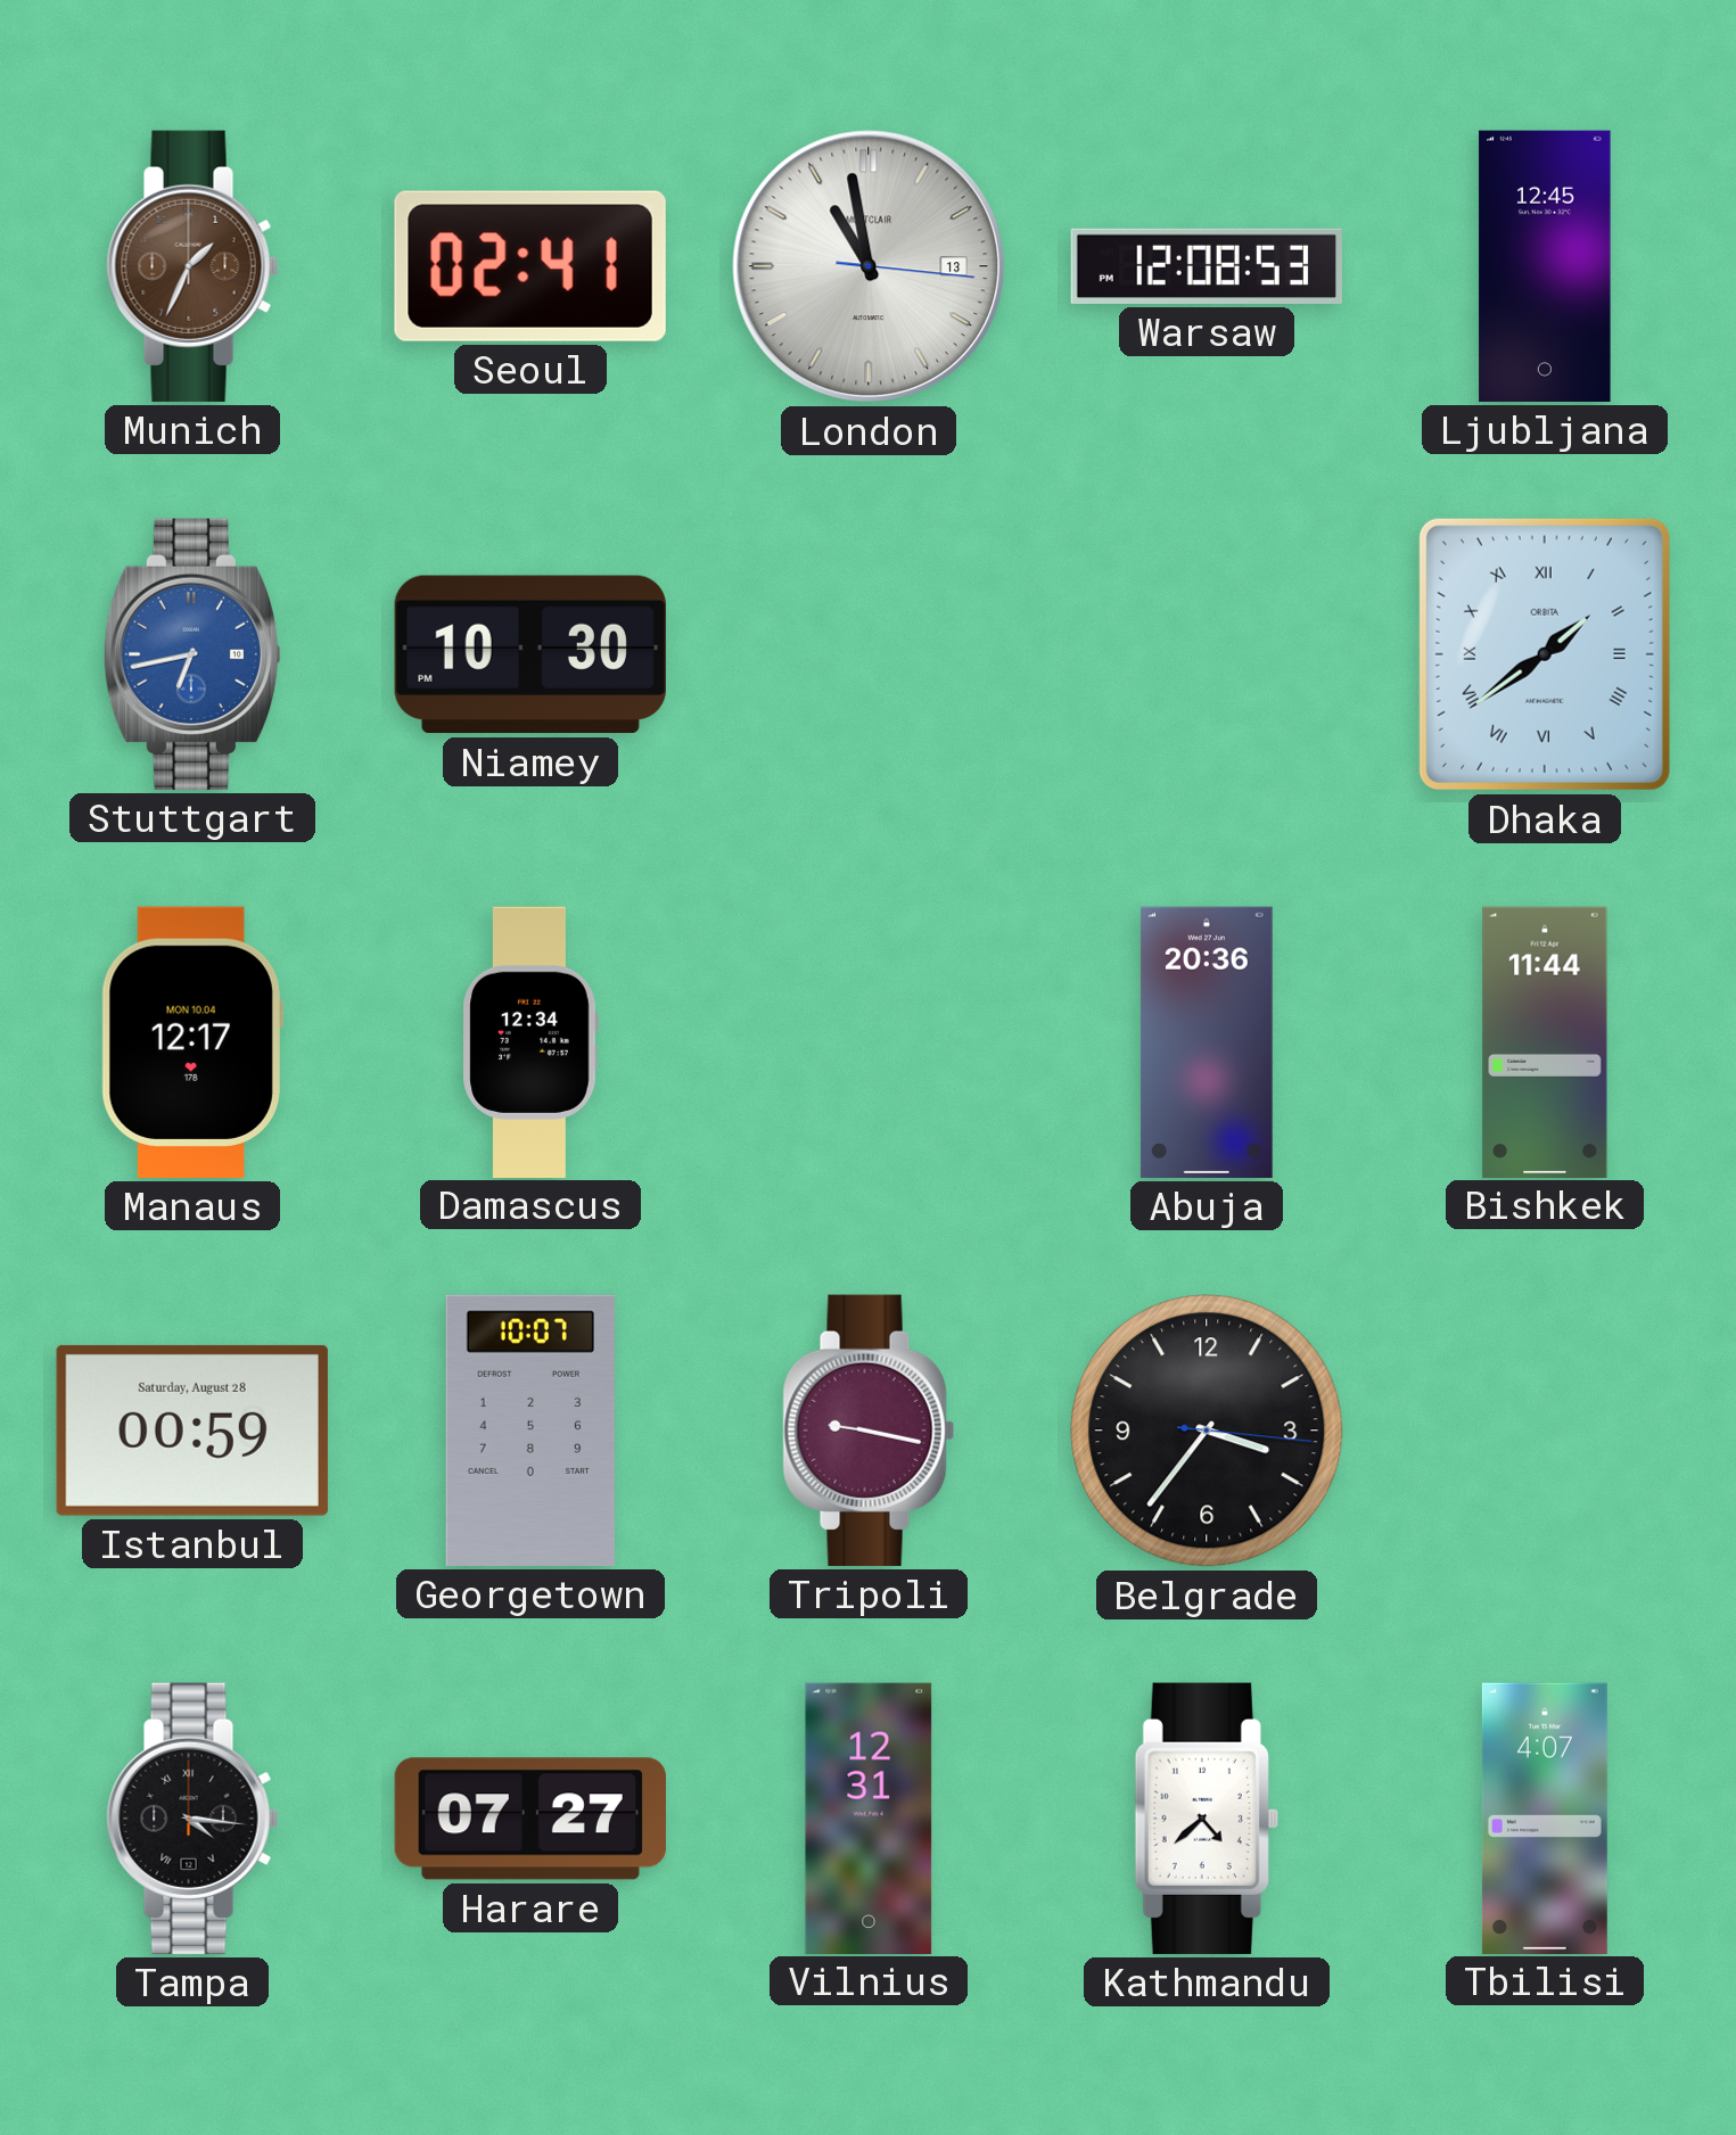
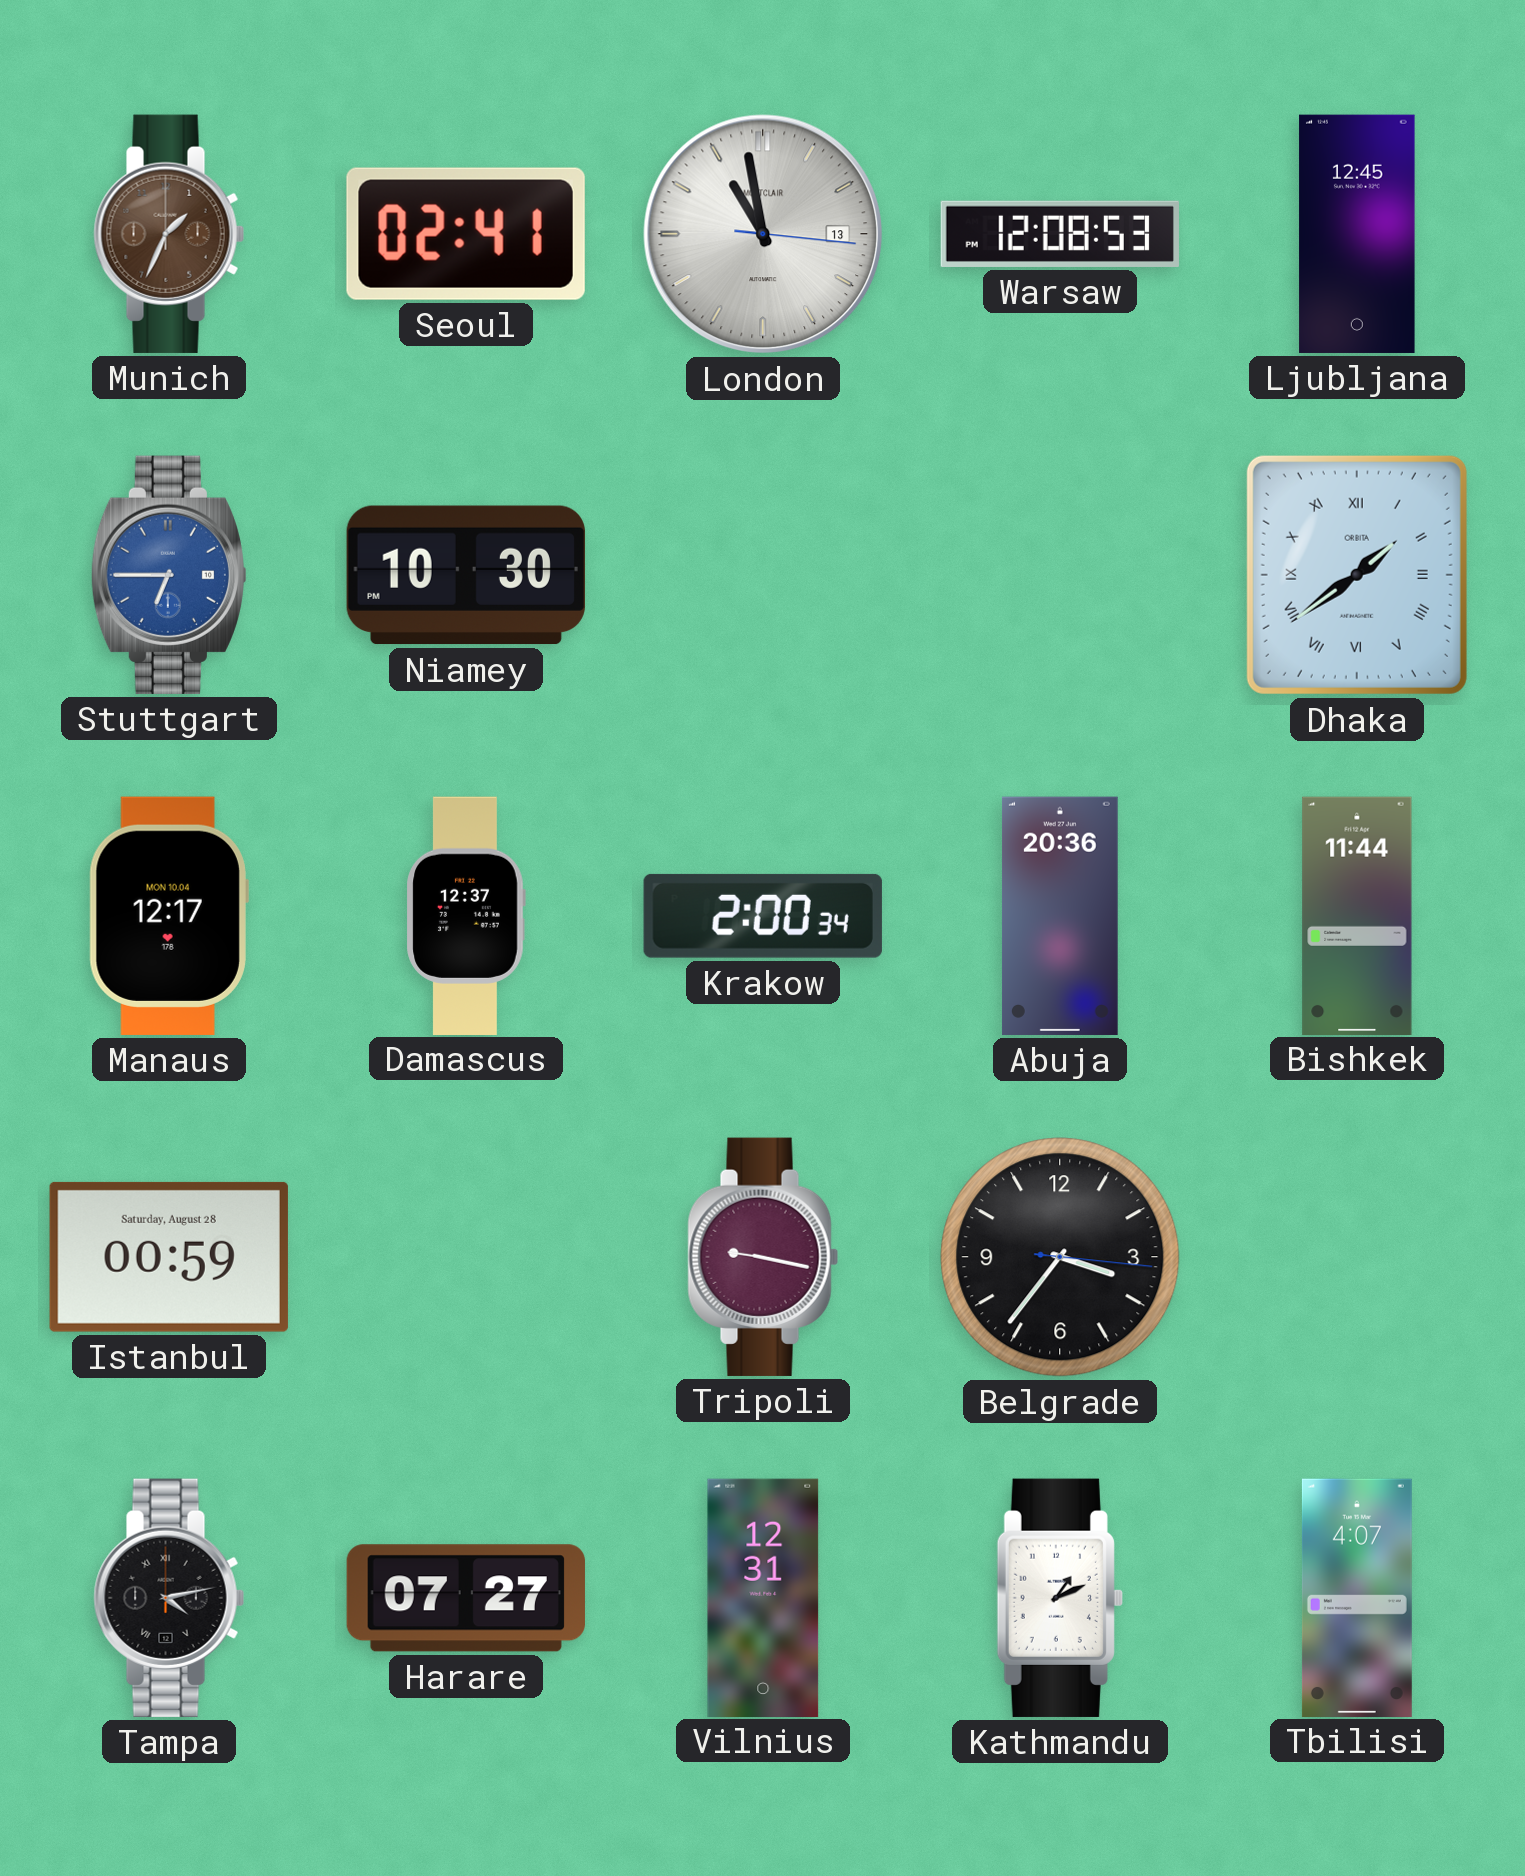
Stuttgart: 6:43 -> 6:45 (169, 575)
Damascus: 12:34 -> 12:37 (466, 915)
Krakow: none -> 2:00 (763, 916)
Georgetown: 10:07 -> none (529, 1431)
Tampa: 4:16 -> 4:13 (169, 1598)
Kathmandu: 4:38 -> 1:11 (1060, 1598)
